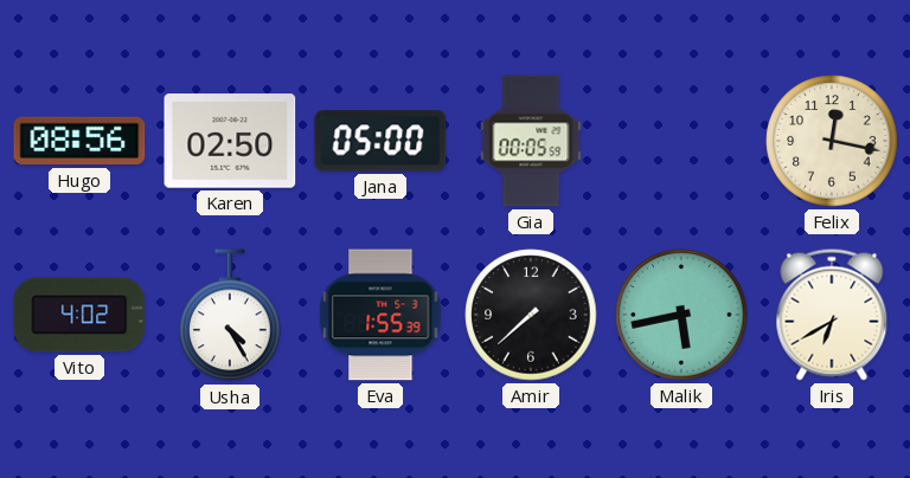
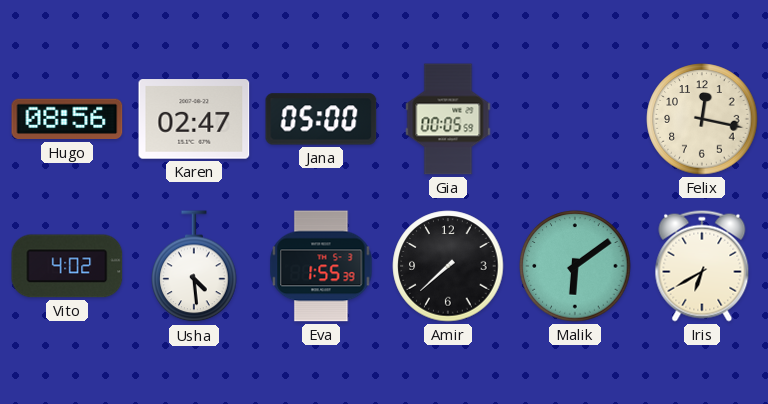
Karen: 02:50 -> 02:47 (194, 119)
Usha: 4:25 -> 4:29 (194, 267)
Malik: 5:43 -> 6:09 (575, 266)
